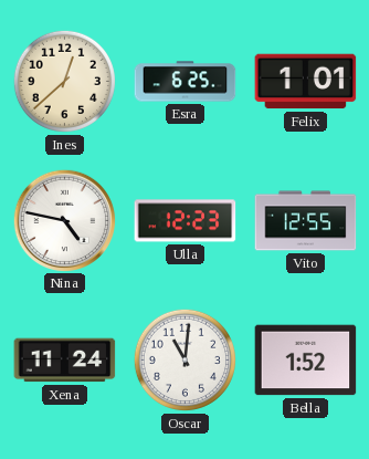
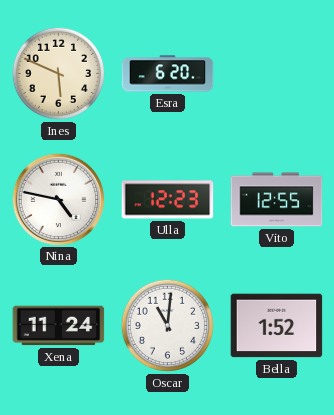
Ines: 12:38 -> 5:49 (58, 73)
Esra: 6:25 -> 6:20 (168, 74)
Felix: 1:01 -> none (306, 82)
